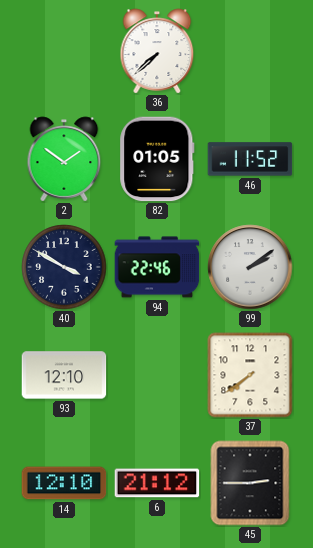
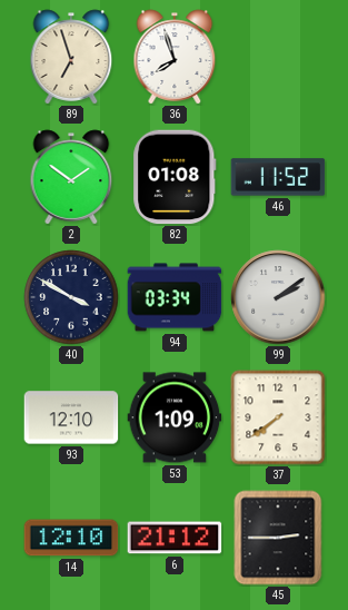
89: none -> 6:57 (71, 57)
36: 7:38 -> 7:57 (175, 57)
82: 01:05 -> 01:08 (175, 177)
94: 22:46 -> 03:34 (175, 297)
53: none -> 1:09 (175, 417)
